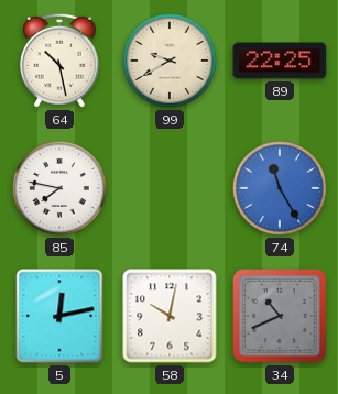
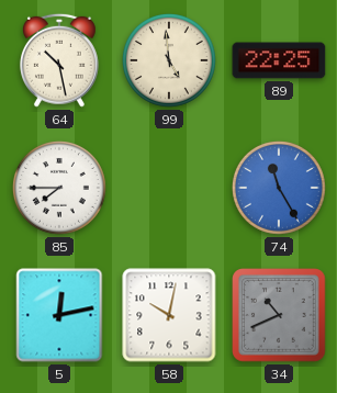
99: 9:40 -> 4:59 (169, 60)
85: 7:47 -> 7:45 (59, 188)
